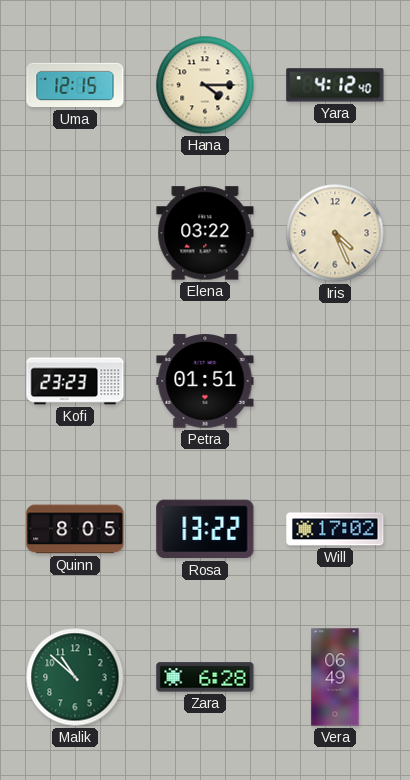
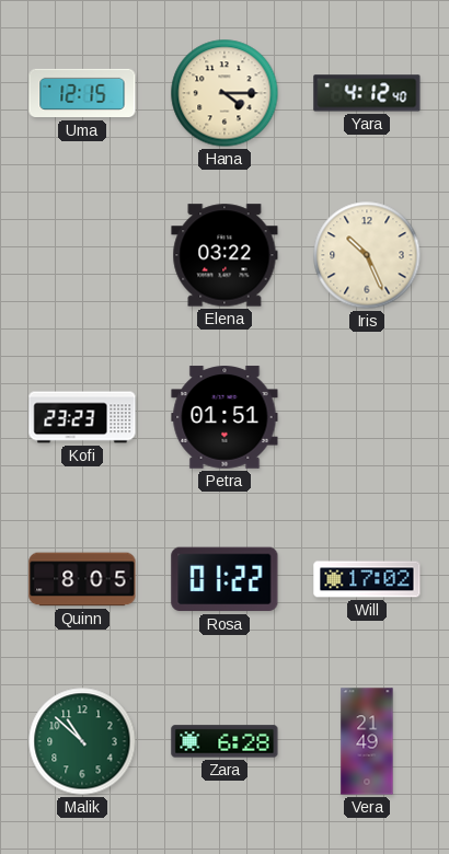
Iris: 4:26 -> 10:26 (367, 255)
Rosa: 13:22 -> 01:22 (225, 579)
Vera: 06:49 -> 21:49 (367, 741)
